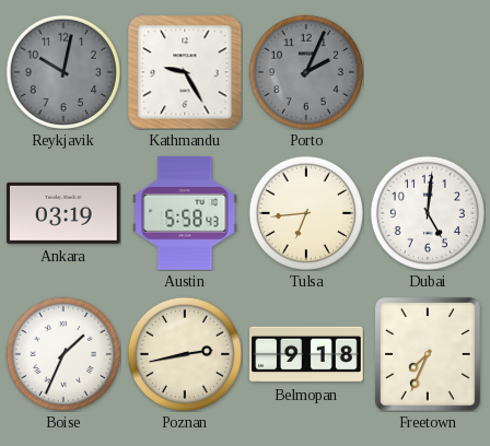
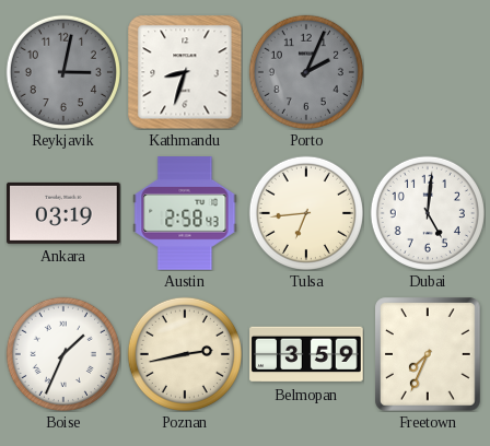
Reykjavik: 10:02 -> 3:02 (63, 72)
Kathmandu: 9:25 -> 8:33 (185, 72)
Austin: 5:58 -> 2:58 (185, 213)
Belmopan: 9:18 -> 3:59 (306, 354)
